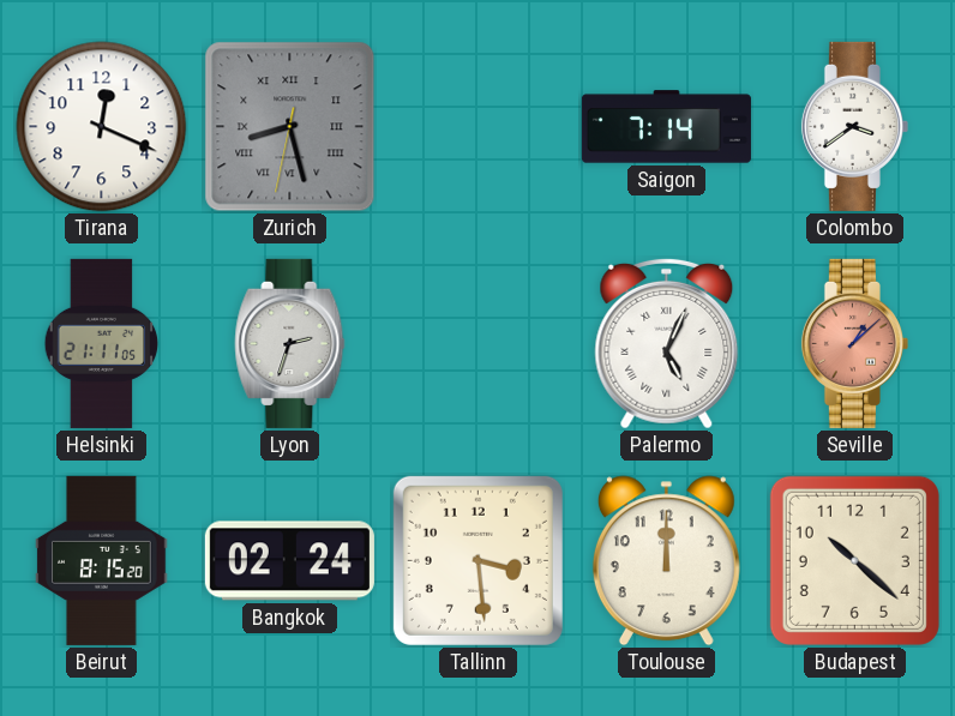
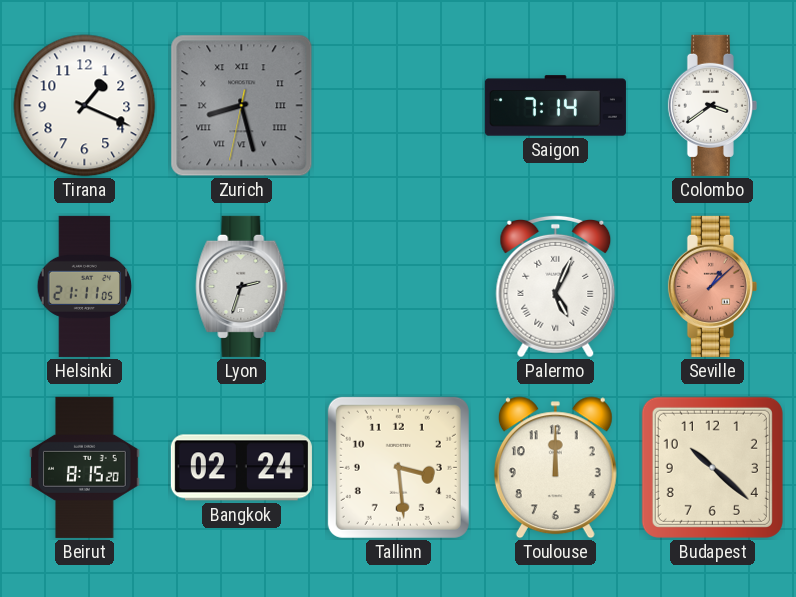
Tirana: 12:19 -> 1:19 (85, 106)
